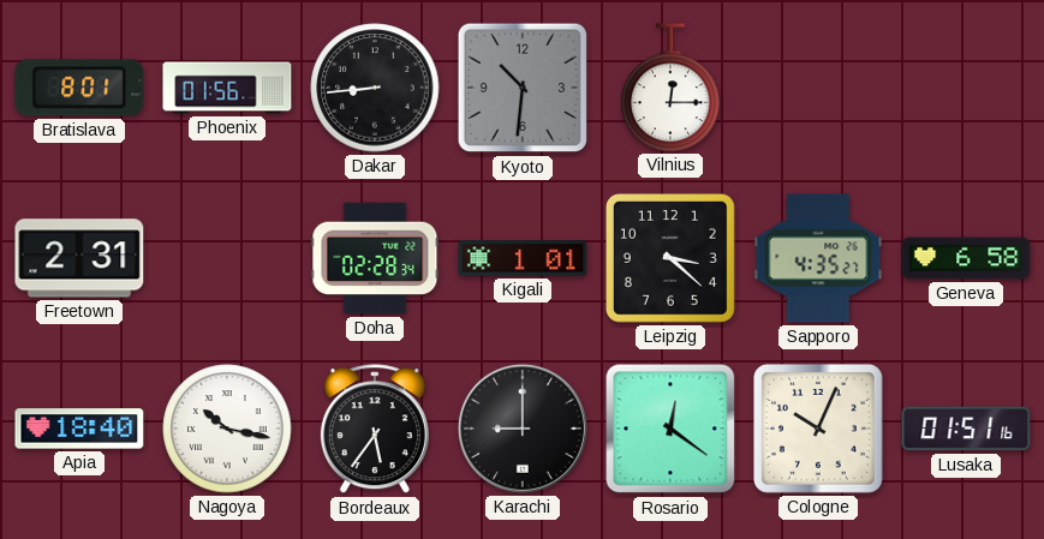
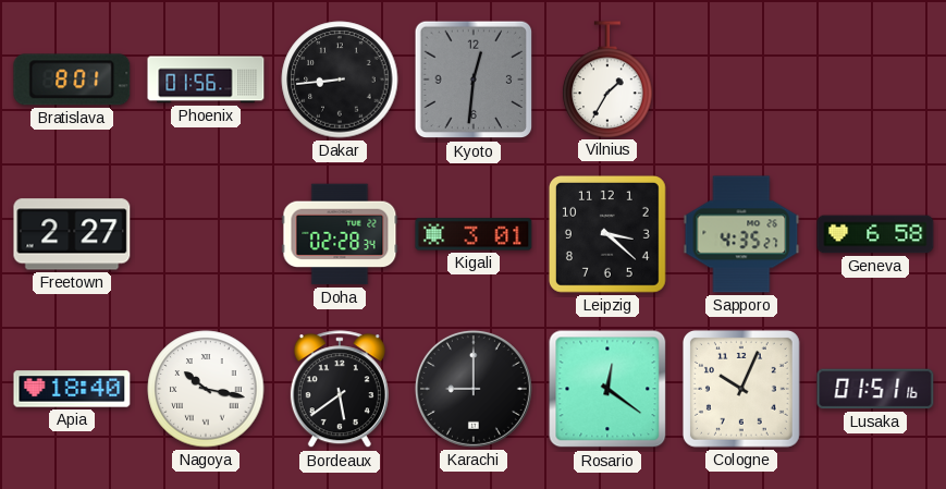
Kyoto: 10:31 -> 12:31 (474, 80)
Vilnius: 12:15 -> 1:35 (607, 80)
Freetown: 2:31 -> 2:27 (72, 234)
Kigali: 1:01 -> 3:01 (474, 234)
Bordeaux: 5:36 -> 5:39 (340, 390)
